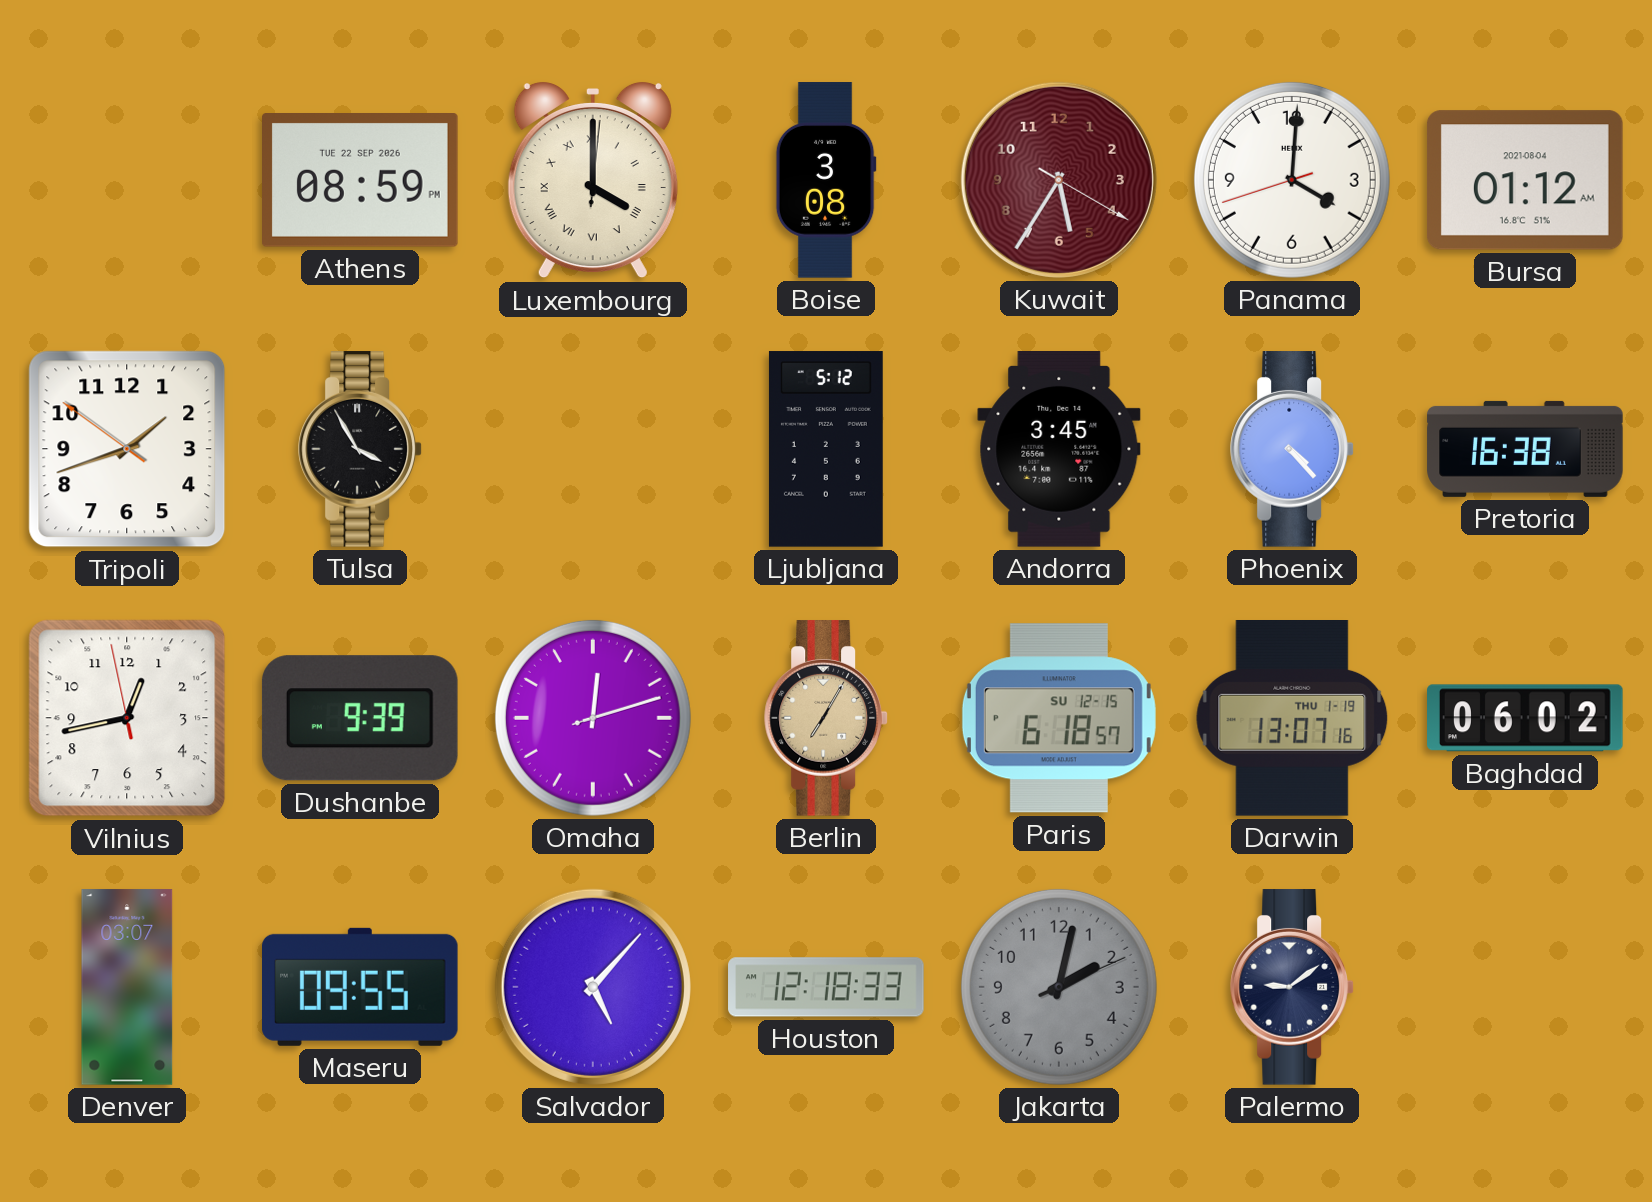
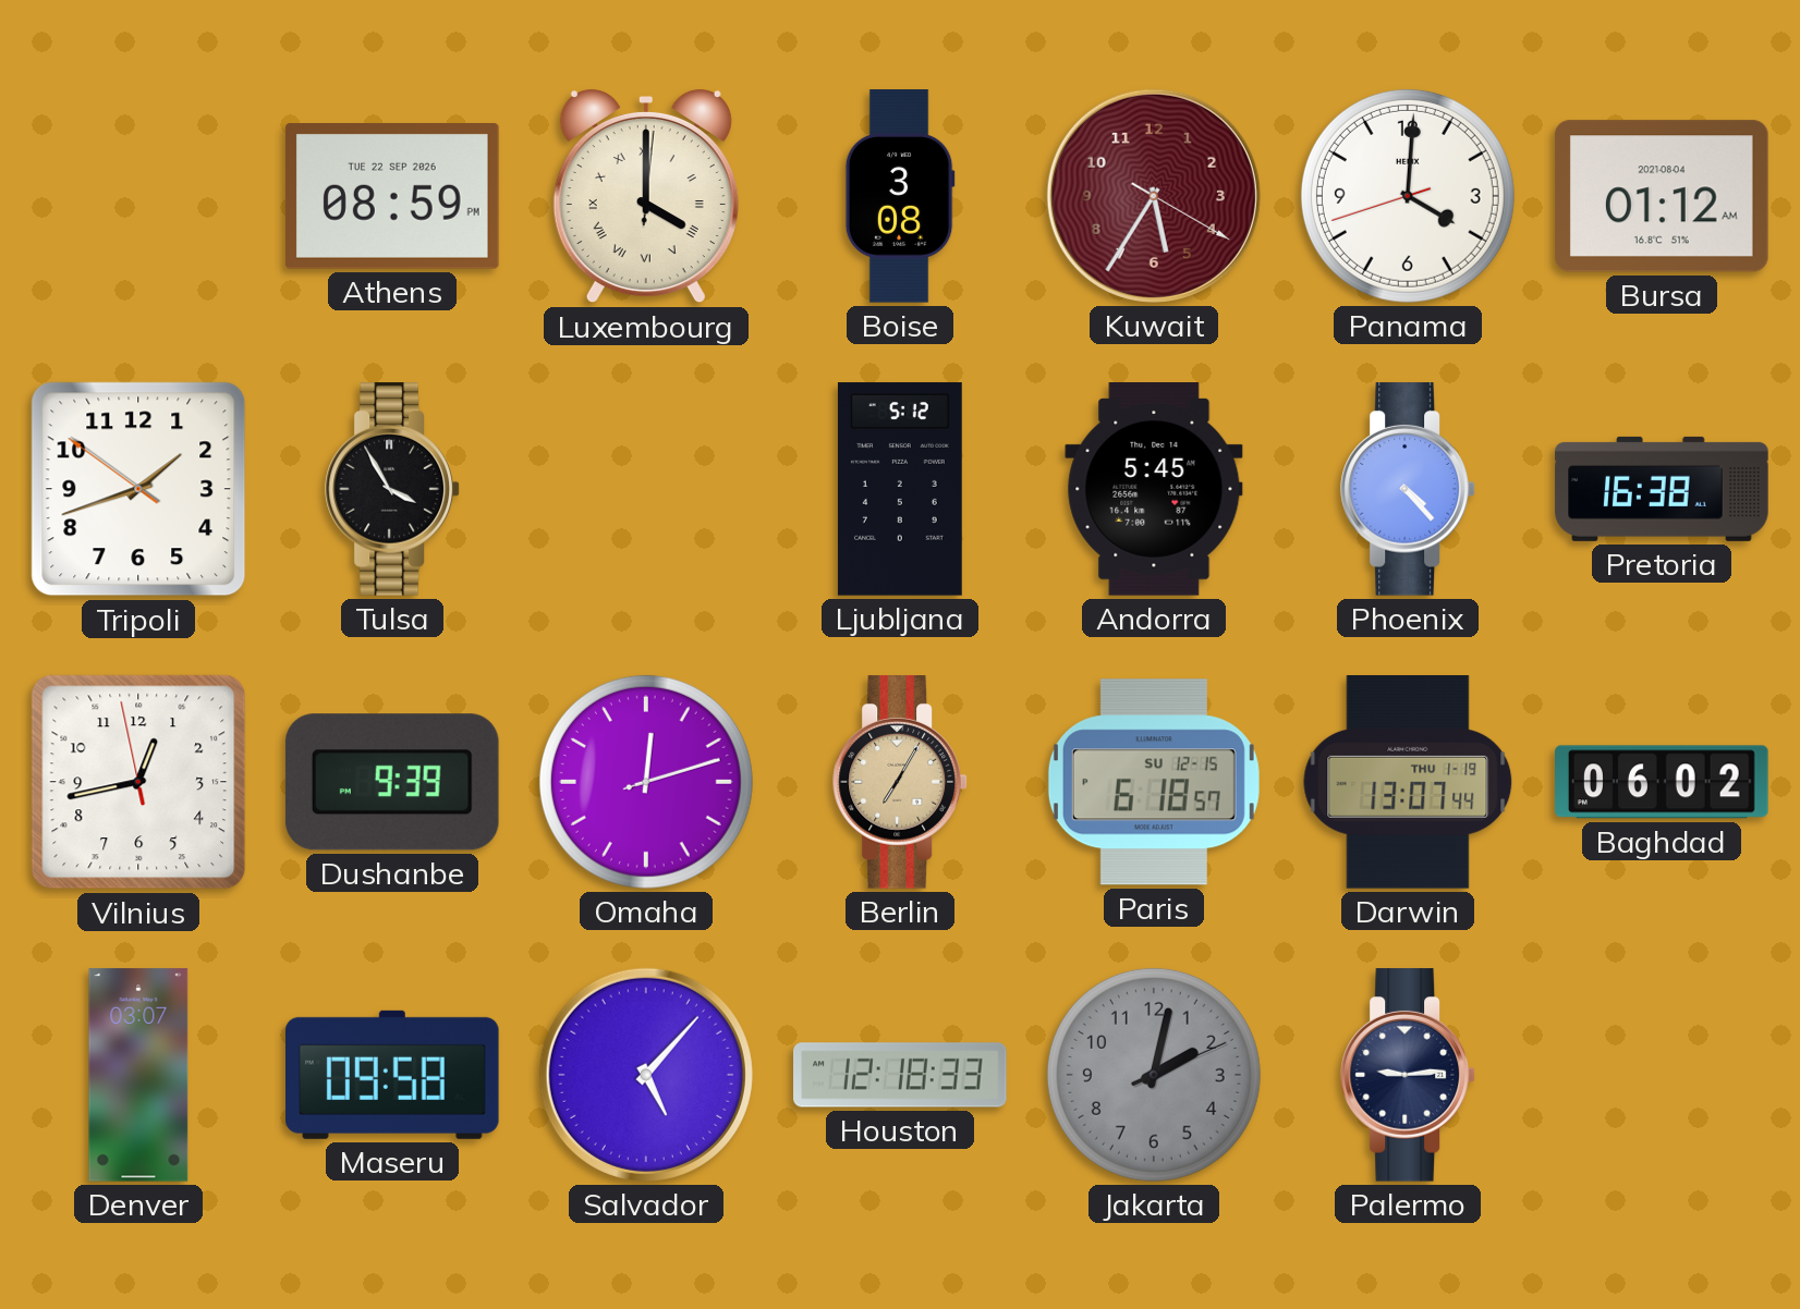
Andorra: 3:45 -> 5:45 (1154, 489)
Darwin: 13:07:16 -> 13:07:44 (1408, 783)
Maseru: 09:55 -> 09:58 (393, 1075)
Palermo: 9:09 -> 9:14 (1408, 1075)
